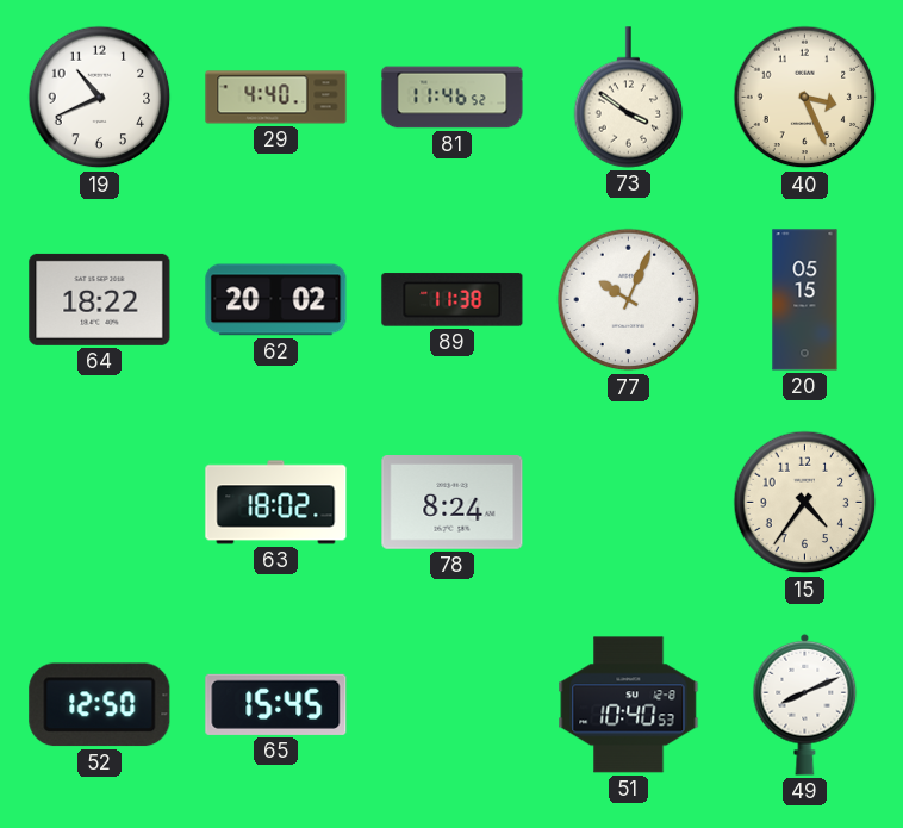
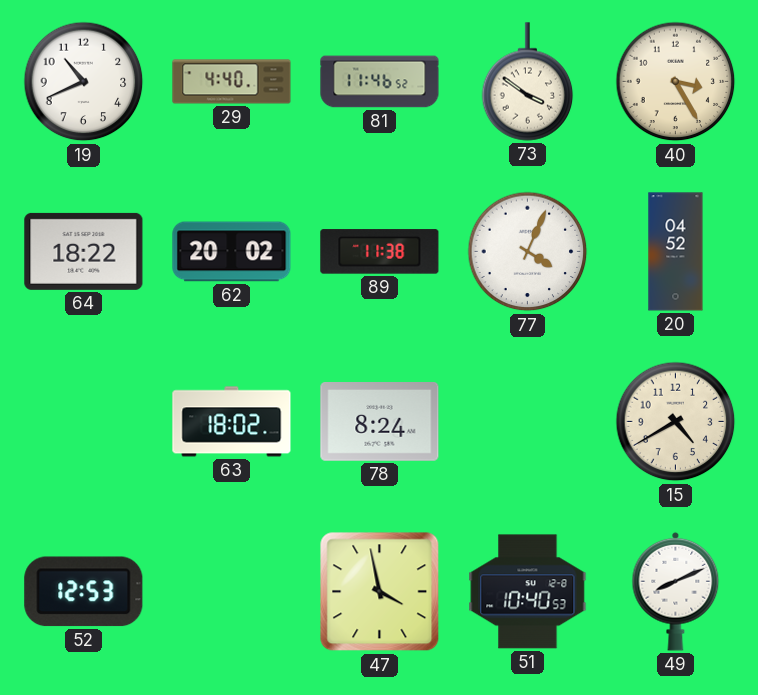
40: 3:26 -> 3:25 (676, 82)
77: 10:04 -> 4:04 (528, 252)
20: 05:15 -> 04:52 (676, 252)
15: 4:36 -> 4:40 (676, 422)
52: 12:50 -> 12:53 (84, 592)
65: 15:45 -> none (276, 704)
47: none -> 3:58 (380, 592)
